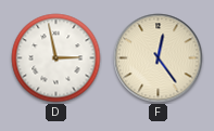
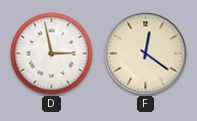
F: 12:24 -> 12:21 (146, 54)
